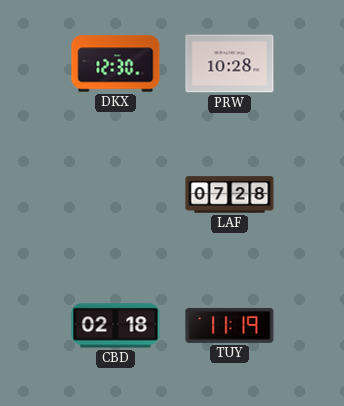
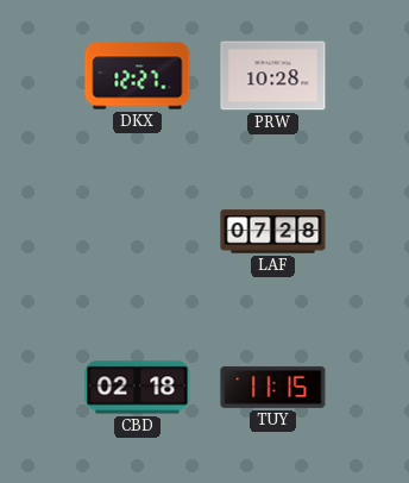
DKX: 12:30 -> 12:27 (138, 76)
TUY: 11:19 -> 11:15 (273, 387)
